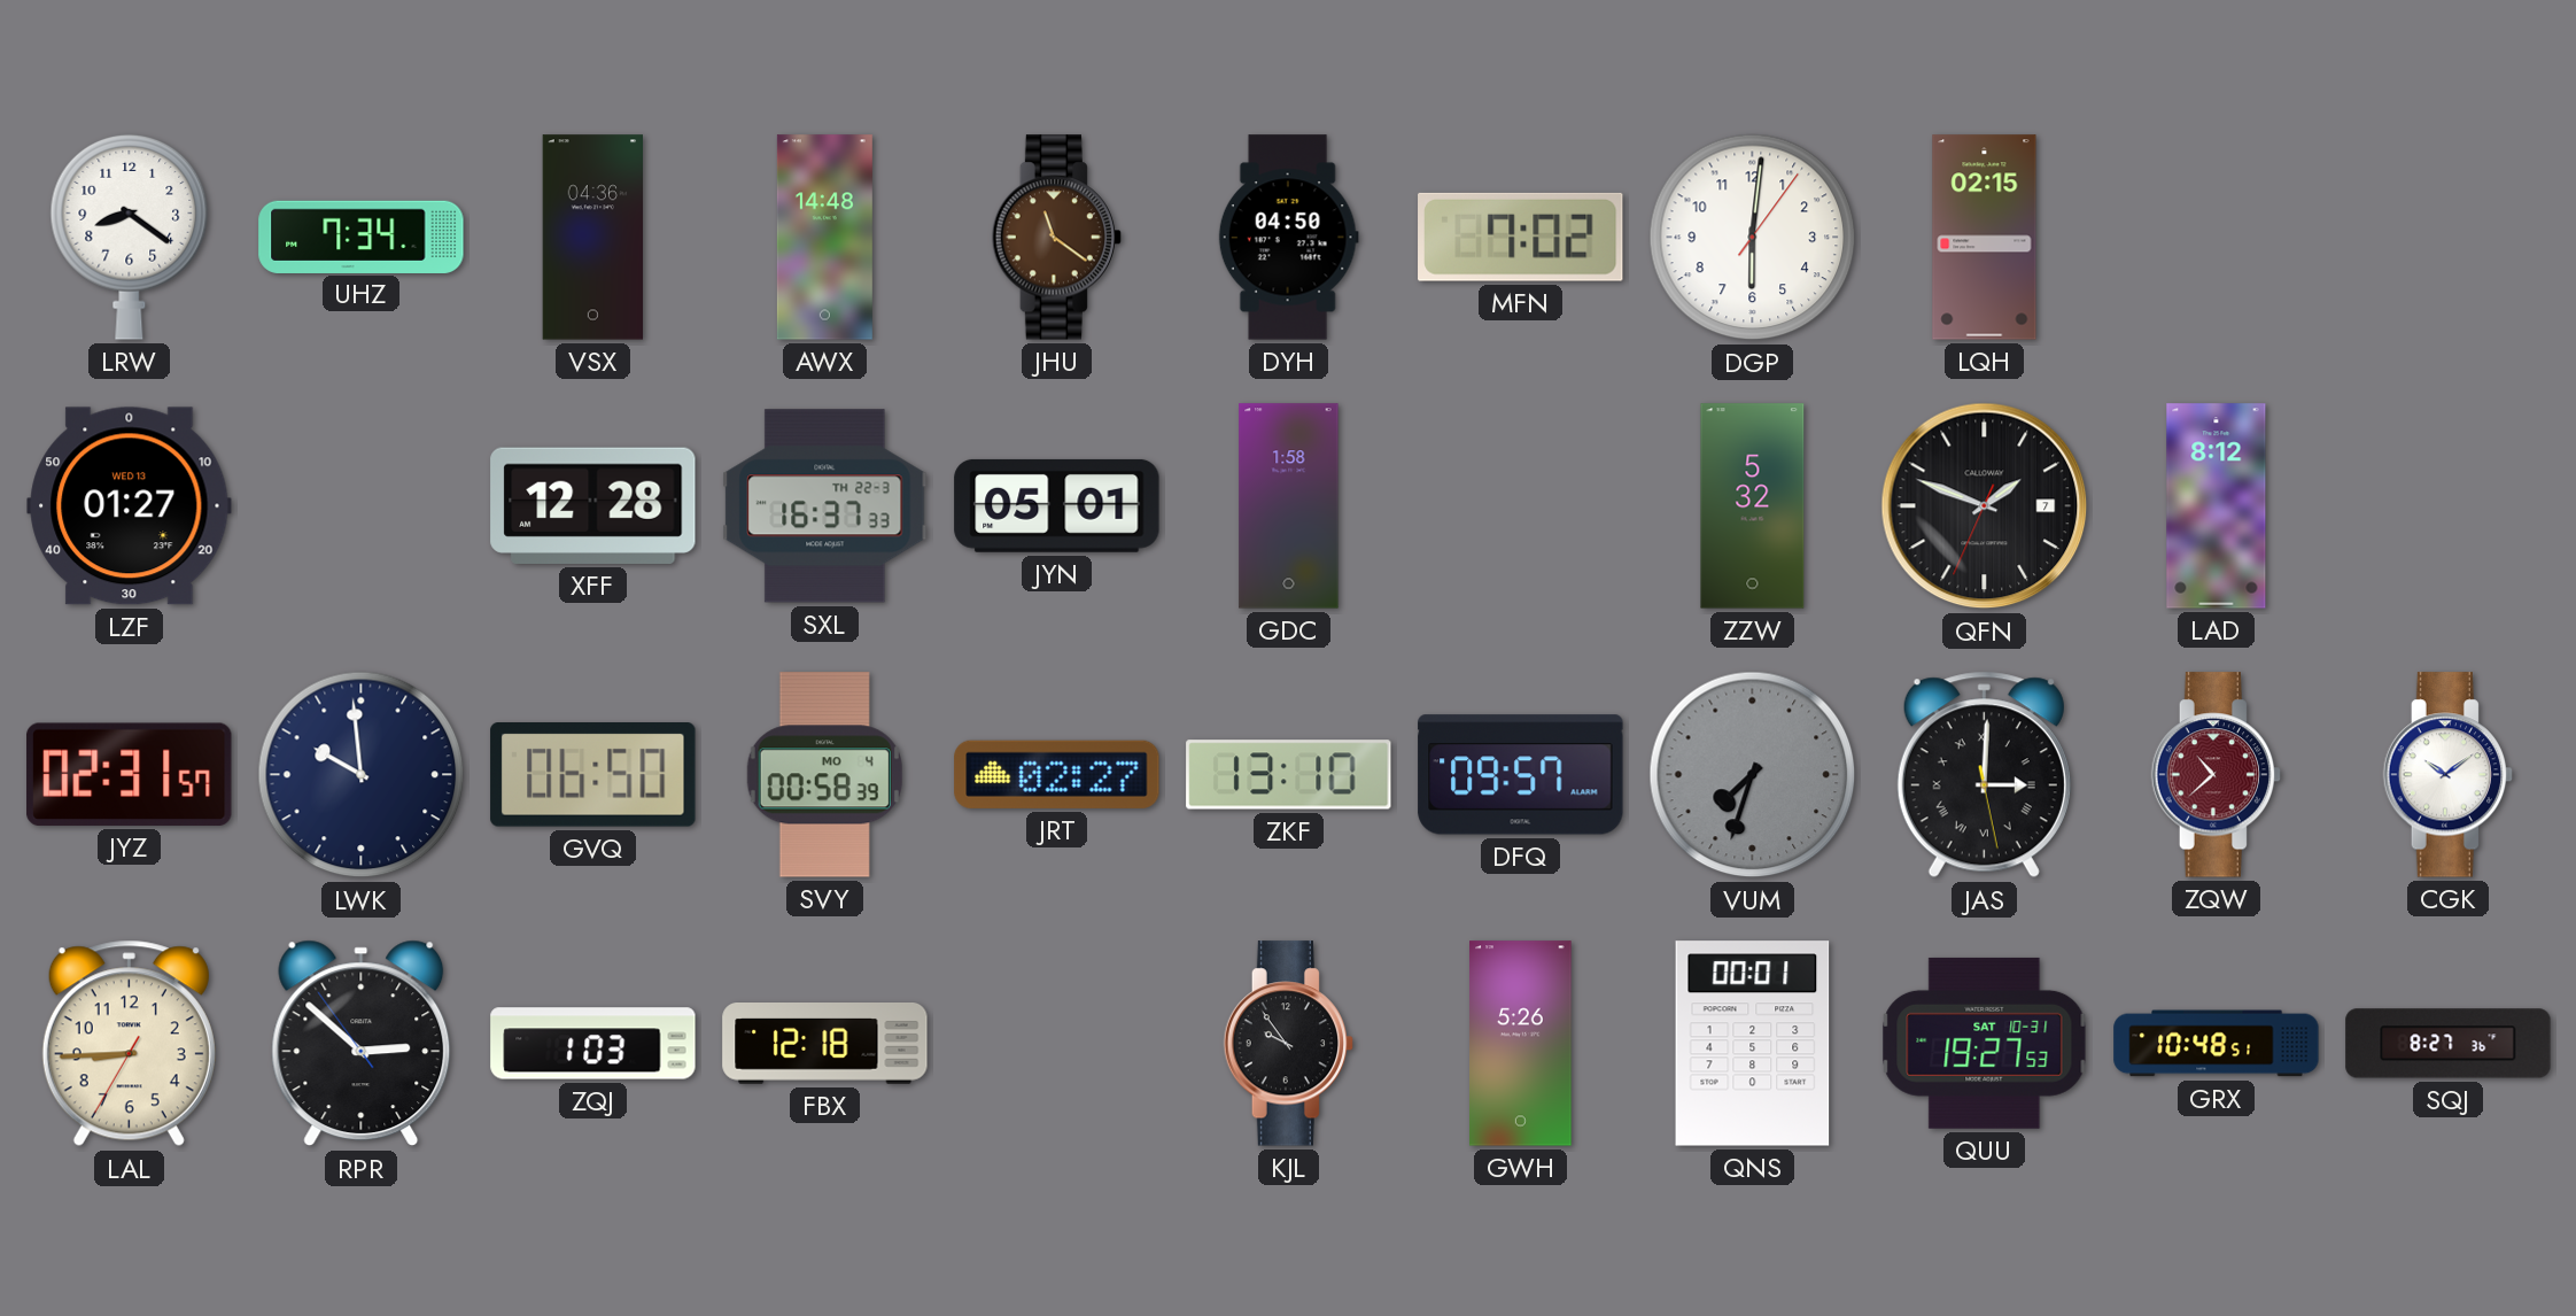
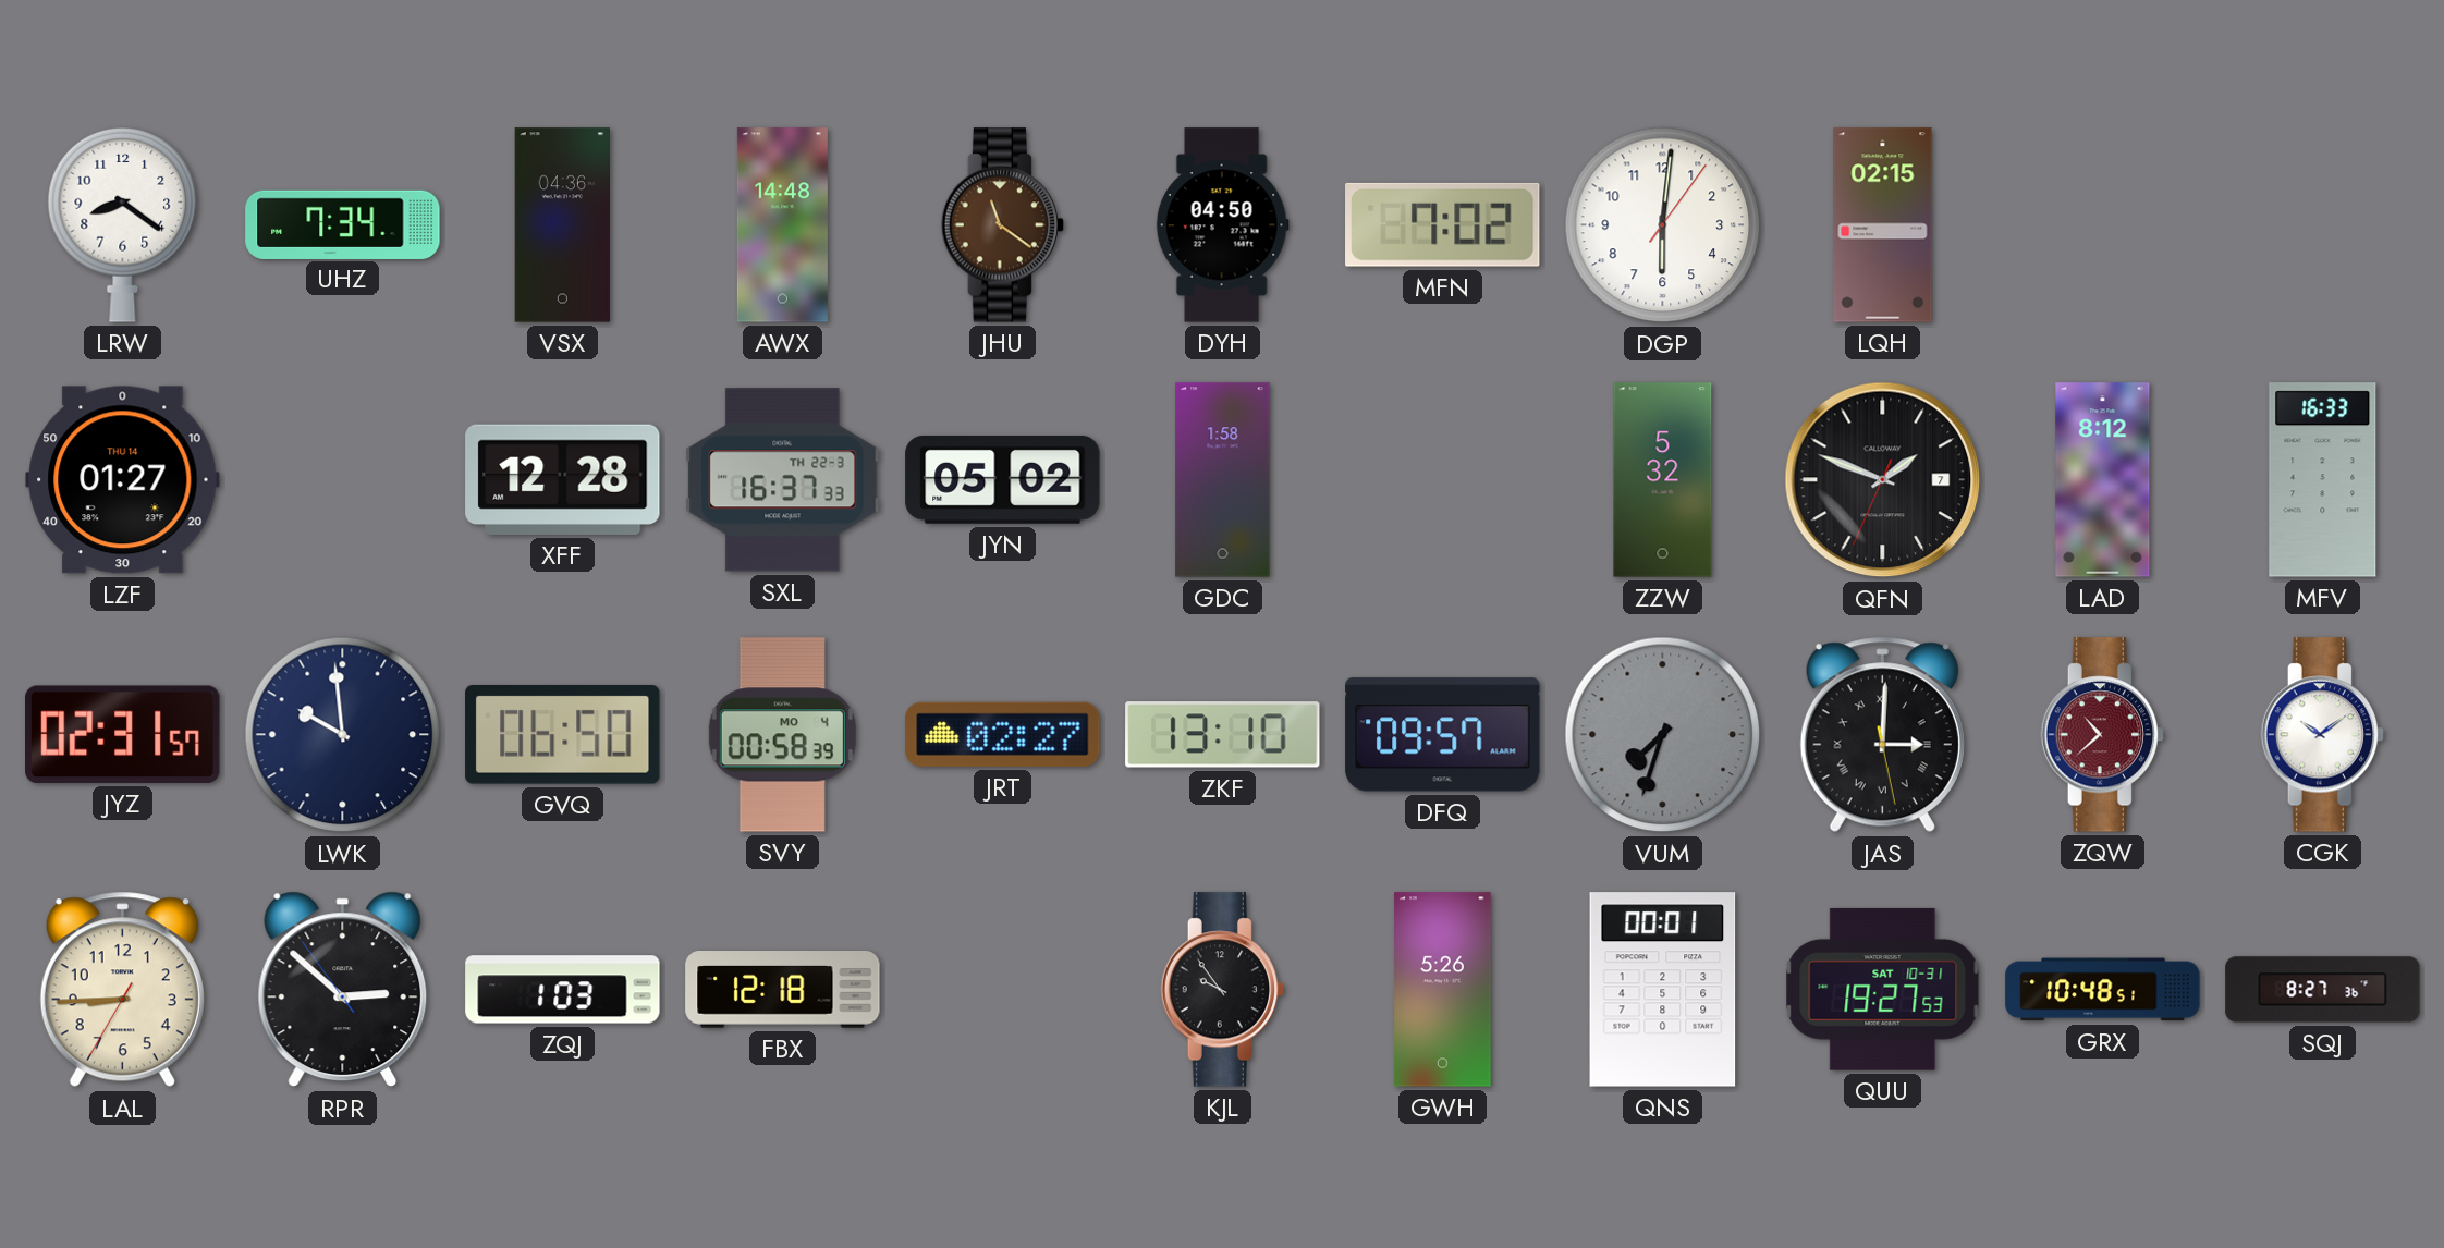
LZF date: WED 13 -> THU 14 (123, 480)
JYN: 05:01 -> 05:02 (1003, 479)
MFV: none -> 16:33 (2323, 480)
